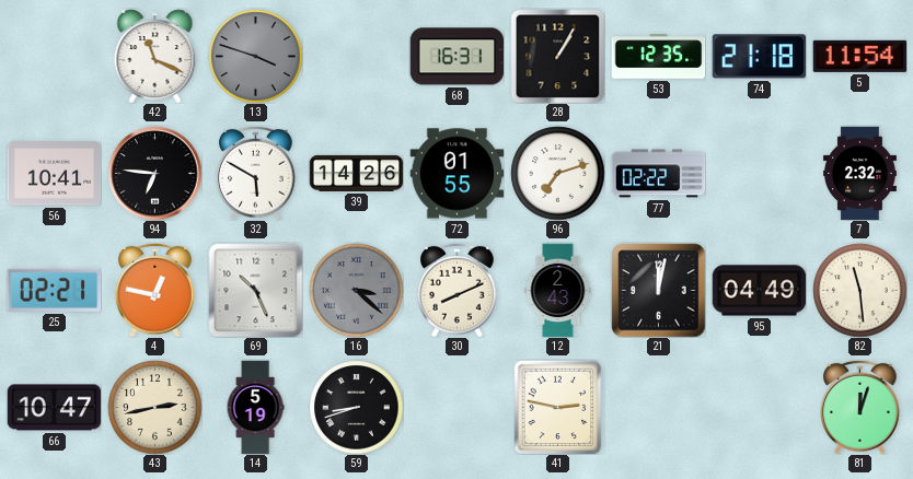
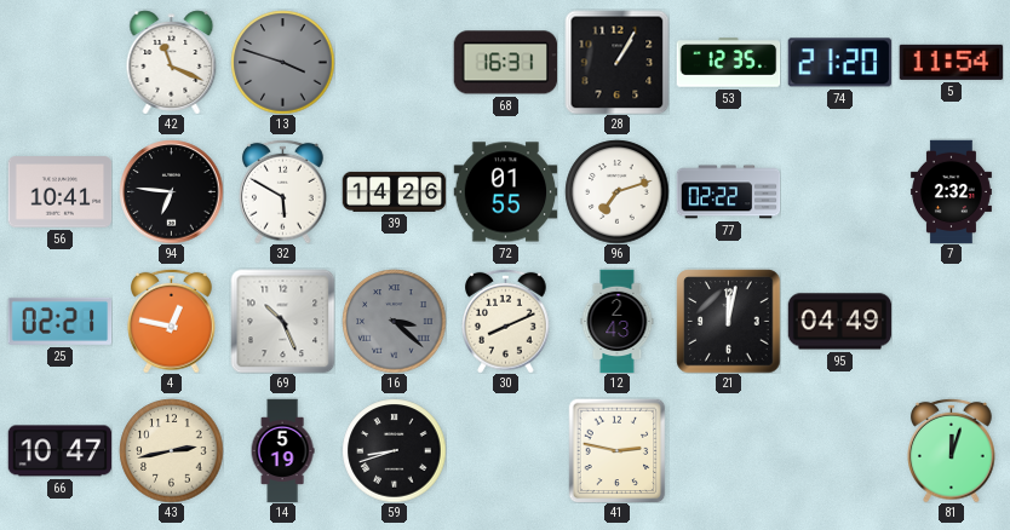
74: 21:18 -> 21:20 (839, 63)
82: 11:29 -> none (859, 290)
